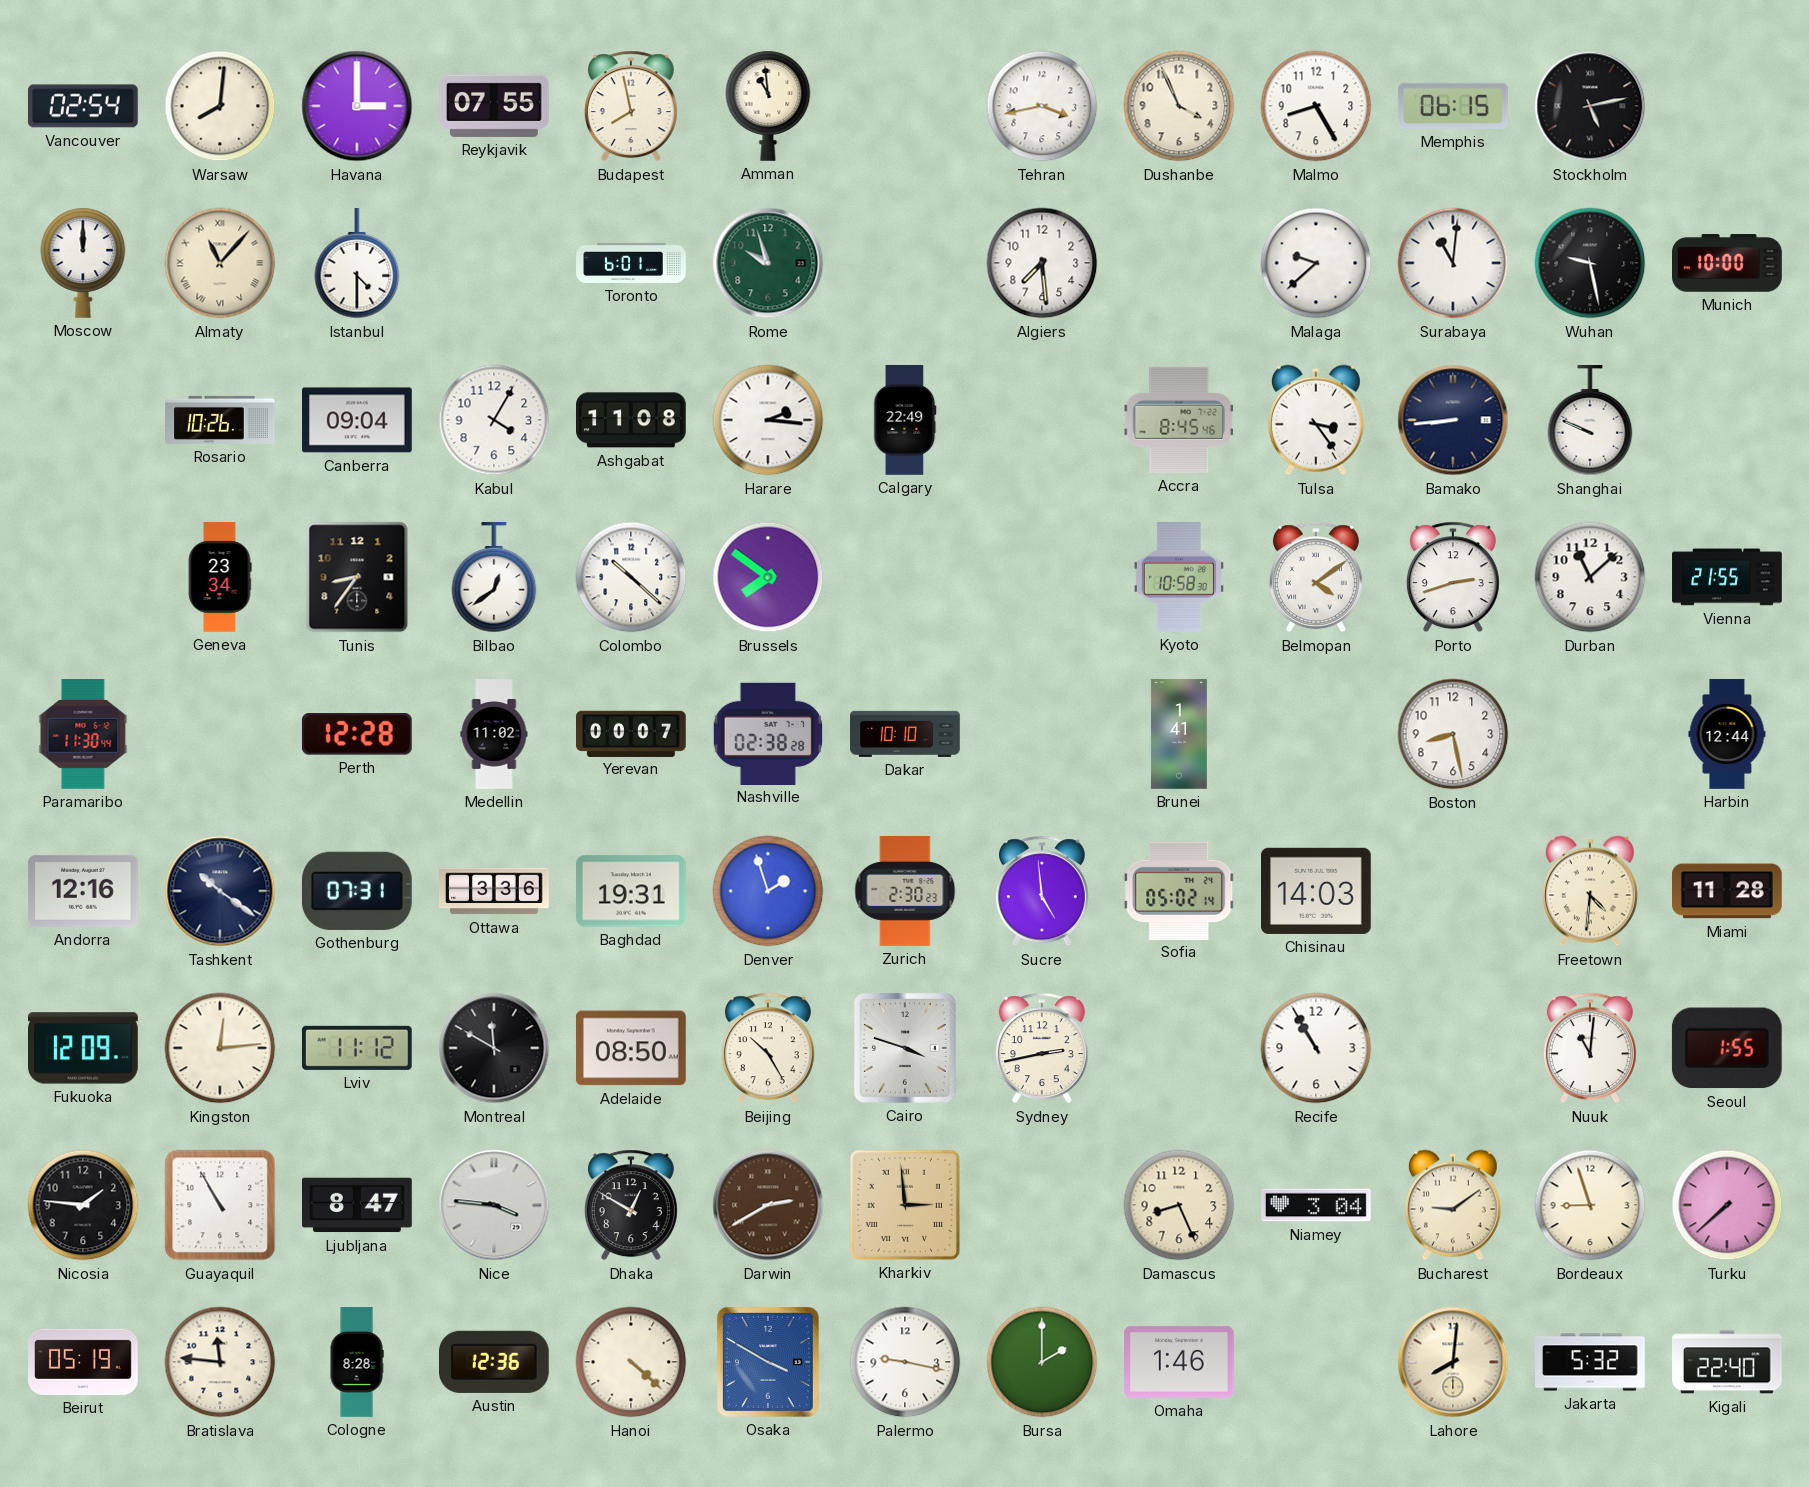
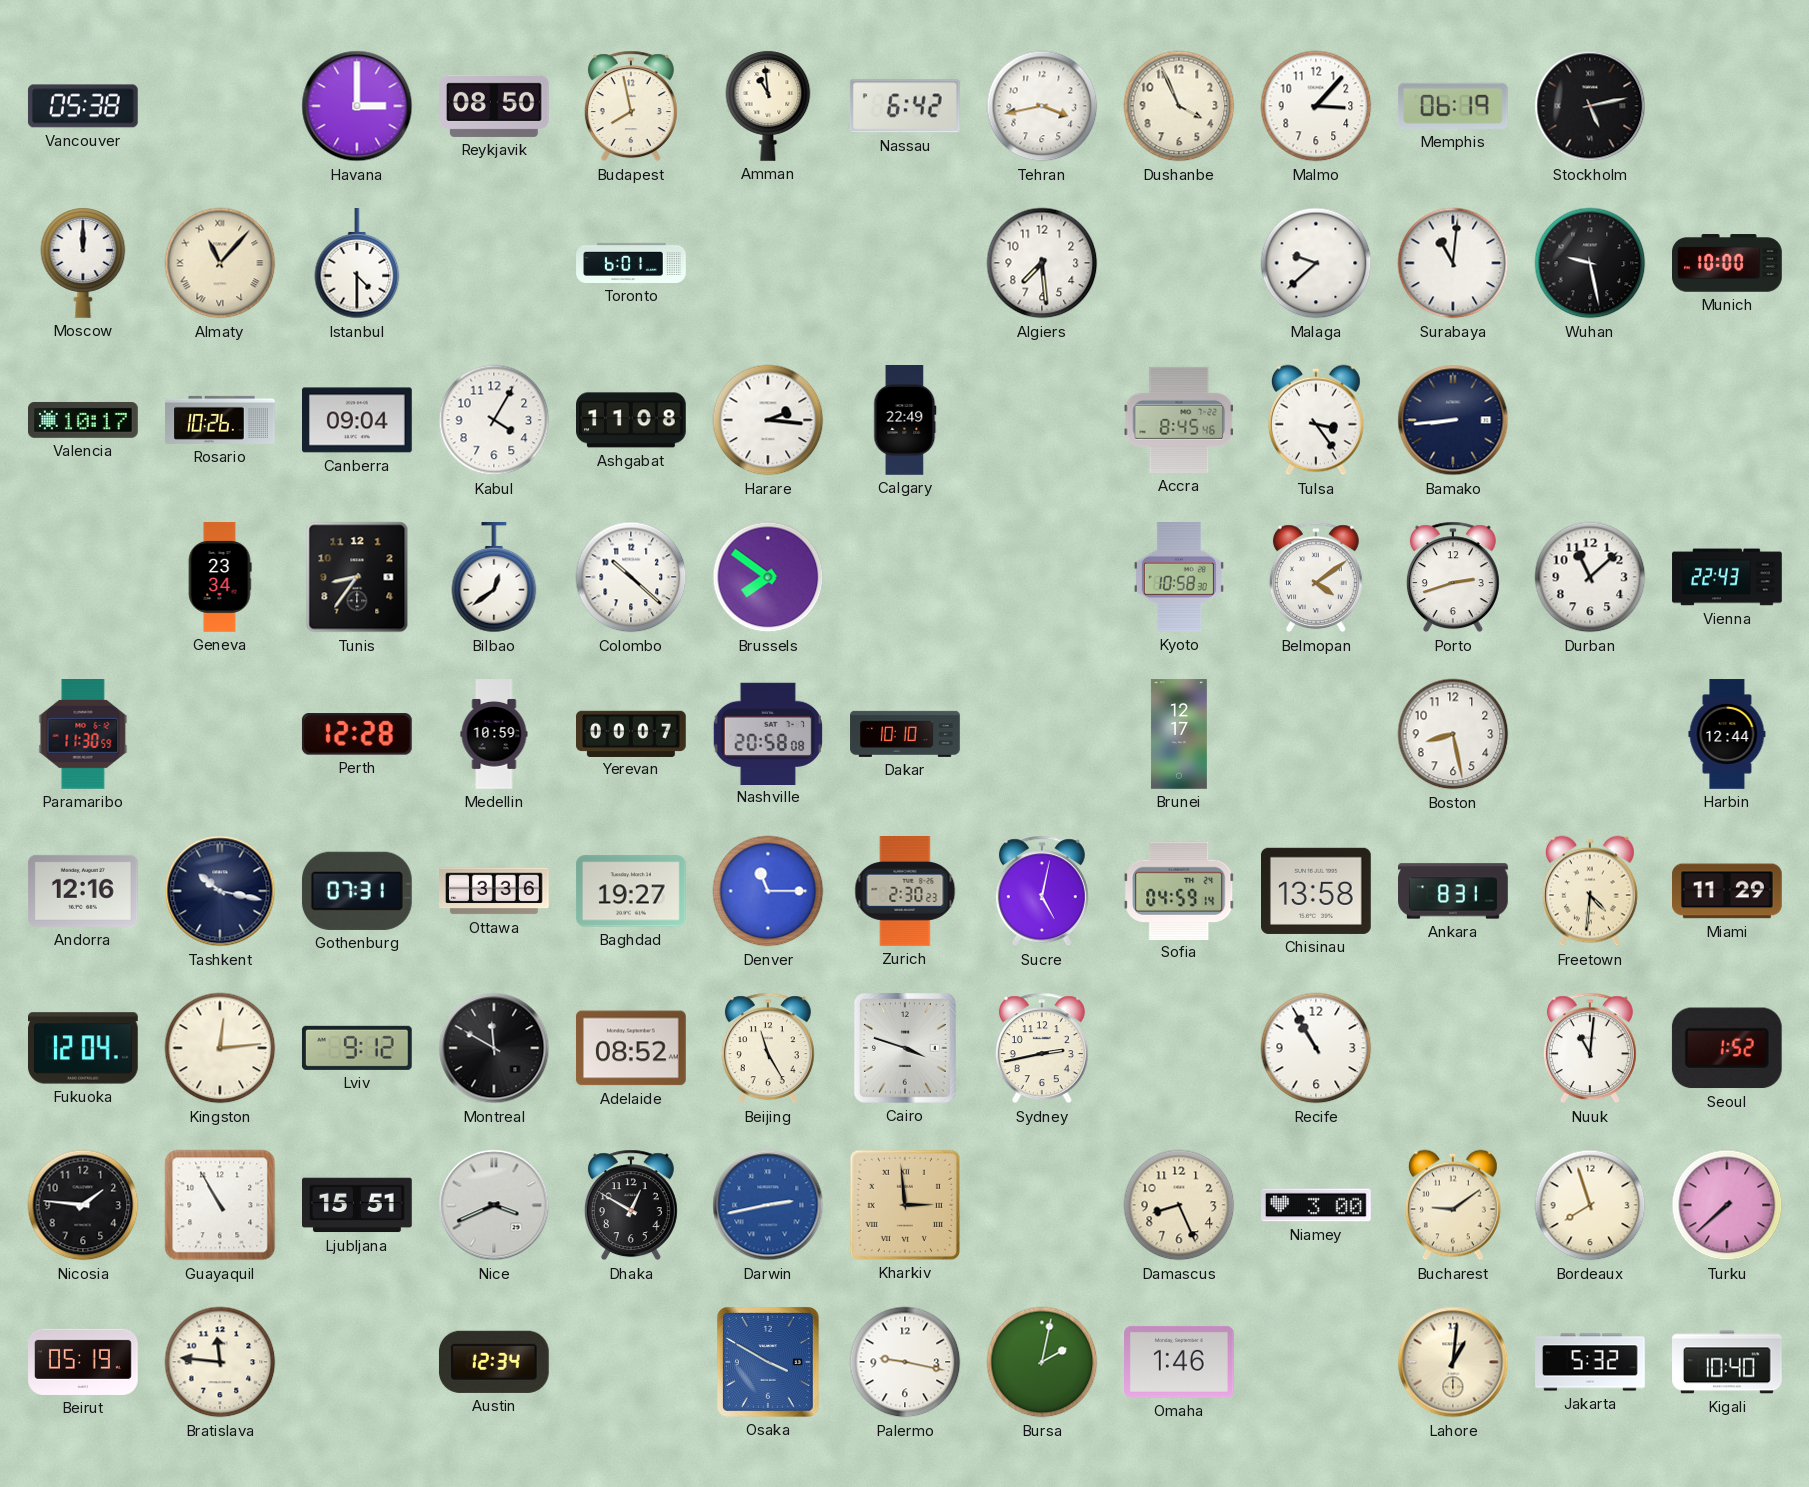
Vancouver: 02:54 -> 05:38 (83, 106)
Warsaw: 8:01 -> none (220, 106)
Reykjavik: 07:55 -> 08:50 (495, 106)
Nassau: none -> 6:42 (905, 106)
Malmo: 8:25 -> 3:07 (1316, 106)
Memphis: 06:15 -> 06:19 (1453, 106)
Rome: 9:57 -> none (768, 263)
Valencia: none -> 10:17 (84, 420)
Shanghai: 9:49 -> none (1590, 421)
Vienna: 21:55 -> 22:43 (1727, 577)
Paramaribo: 11:30:44 -> 11:30:59 (83, 735)
Medellin: 11:02 -> 10:59 (494, 734)
Nashville: 02:38 -> 20:58 (767, 733)
Brunei: 1:41 -> 12:17 (1179, 734)
Tashkent: 10:21 -> 10:17 (220, 891)
Baghdad: 19:31 -> 19:27 (632, 891)
Denver: 1:57 -> 11:15 (768, 891)
Sucre: 4:59 -> 5:02 (1042, 891)
Sofia: 05:02 -> 04:59 (1179, 890)
Chisinau: 14:03 -> 13:58 (1317, 891)
Ankara: none -> 8:31 (1453, 891)
Miami: 11:28 -> 11:29 (1728, 891)
Fukuoka: 12:09 -> 12:04 (84, 1048)
Lviv: 11:12 -> 9:12 (357, 1048)
Adelaide: 08:50 -> 08:52 (631, 1048)
Beijing: 10:25 -> 11:25 (768, 1048)
Seoul: 1:55 -> 1:52 (1727, 1048)
Ljubljana: 8:47 -> 15:51 (358, 1205)
Nice: 3:46 -> 3:41 (494, 1205)
Darwin: 2:40 -> 2:43 (768, 1205)
Darwin dial: brown -> blue (768, 1205)
Niamey: 3:04 -> 3:00 (1316, 1205)
Bordeaux: 8:57 -> 7:57 (1590, 1205)
Cologne: 8:28 -> none (357, 1362)
Austin: 12:36 -> 12:34 (494, 1362)
Hanoi: 4:22 -> none (631, 1362)
Bursa: 2:00 -> 2:02 (1042, 1362)
Lahore: 8:01 -> 1:01 (1453, 1362)
Kigali: 22:40 -> 10:40 (1728, 1362)
